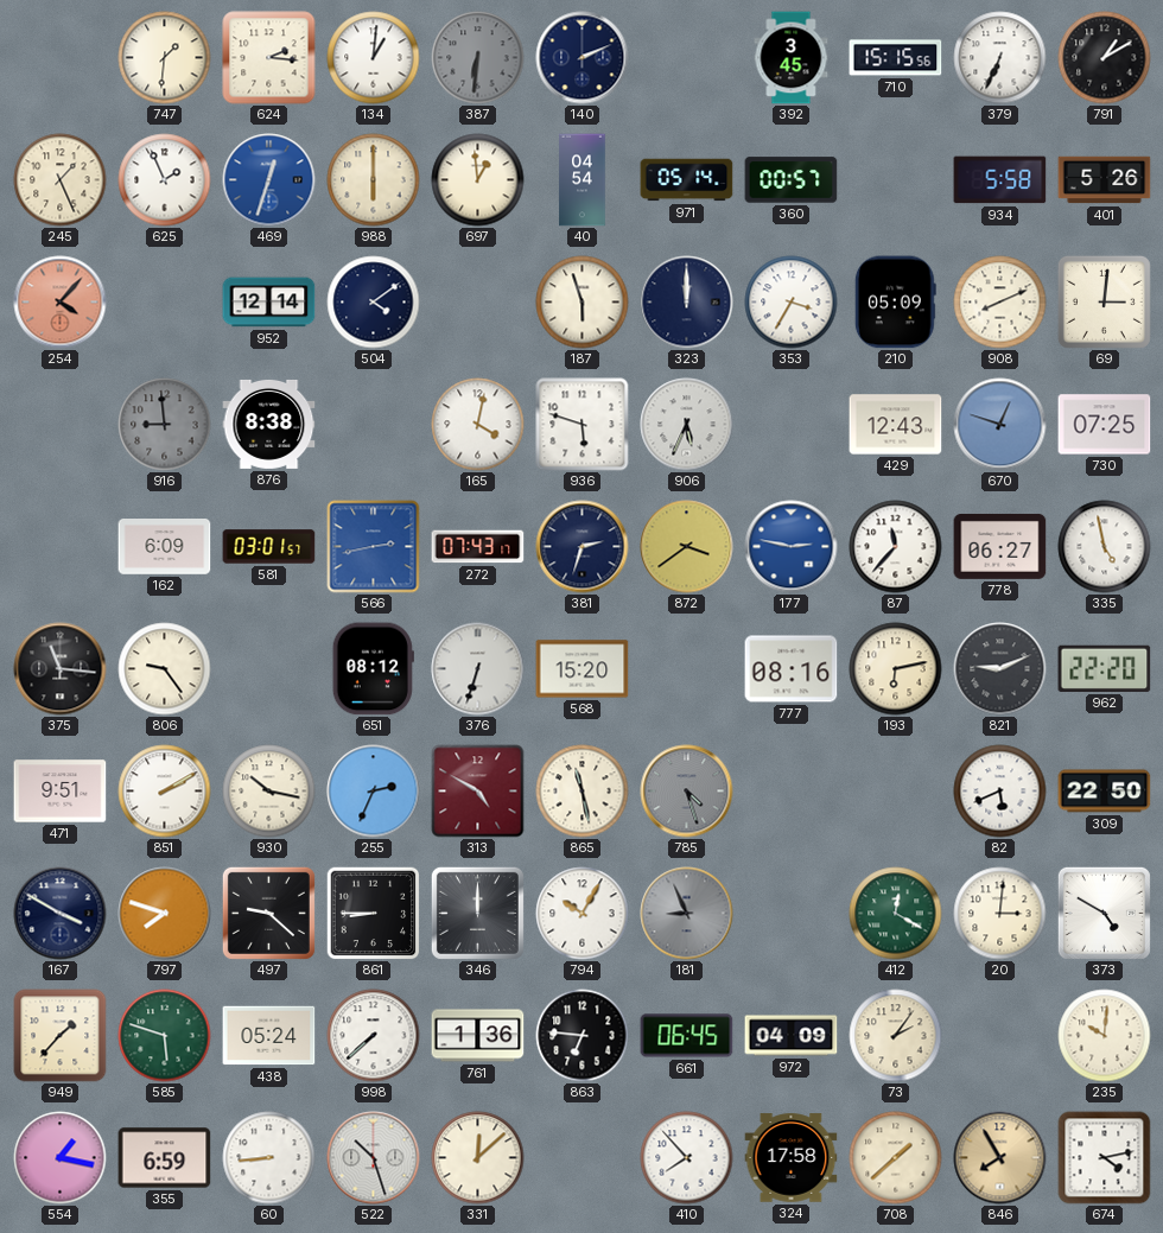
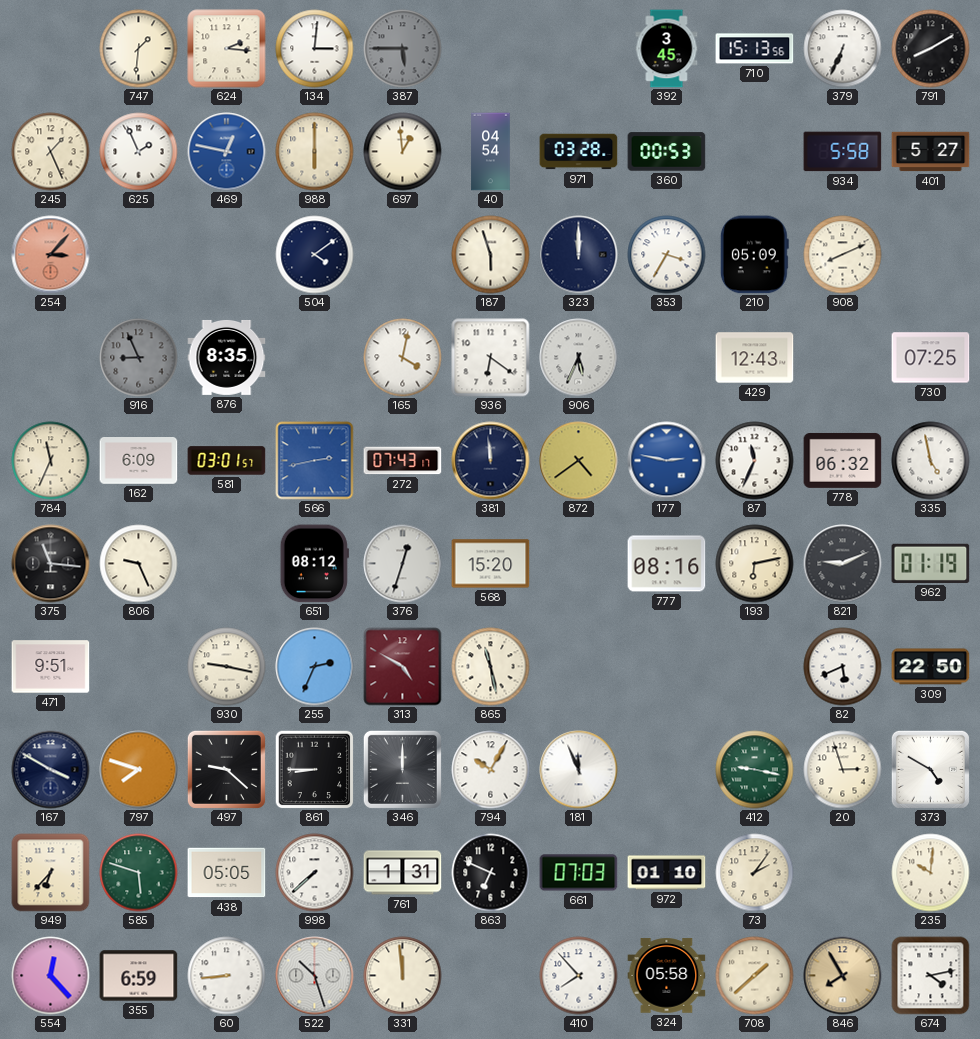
134: 1:01 -> 3:01 (315, 49)
387: 6:31 -> 5:45 (403, 49)
140: 2:11 -> none (583, 58)
710: 15:15 -> 15:13 (755, 49)
791: 1:10 -> 8:10 (931, 49)
469: 12:33 -> 12:47 (227, 152)
971: 05:14 -> 03:28 (579, 152)
360: 00:57 -> 00:53 (667, 152)
401: 5:26 -> 5:27 (931, 152)
254: 4:07 -> 3:07 (51, 255)
952: 12:14 -> none (269, 303)
69: 3:01 -> none (1104, 301)
916: 8:59 -> 8:56 (139, 358)
876: 8:38 -> 8:35 (227, 357)
936: 5:48 -> 6:21 (491, 358)
670: 12:48 -> none (1000, 425)
784: none -> 11:34 (51, 461)
381: 2:33 -> 11:59 (491, 461)
872: 3:39 -> 4:39 (579, 461)
87: 11:37 -> 11:34 (755, 461)
778: 06:27 -> 06:32 (843, 460)
806: 9:24 -> 9:26 (139, 564)
376: 6:33 -> 12:33 (403, 564)
962: 22:20 -> 01:19 (931, 563)
851: 2:10 -> none (165, 792)
930: 10:17 -> 9:17 (227, 667)
785: 4:27 -> none (687, 792)
181: 8:56 -> 11:56 (579, 770)
181 dial: grey -> white (579, 770)
412: 12:20 -> 9:17 (755, 770)
20: 3:01 -> 2:57 (843, 770)
949: 1:37 -> 6:37 (51, 873)
438: 05:24 -> 05:05 (227, 873)
761: 1:36 -> 1:31 (403, 873)
863: 6:46 -> 6:49 (491, 873)
661: 06:45 -> 07:03 (579, 873)
972: 04:09 -> 01:10 (667, 873)
554: 1:17 -> 12:23 (51, 976)
331: 12:08 -> 11:59 (403, 976)
324: 17:58 -> 05:58 (667, 976)
